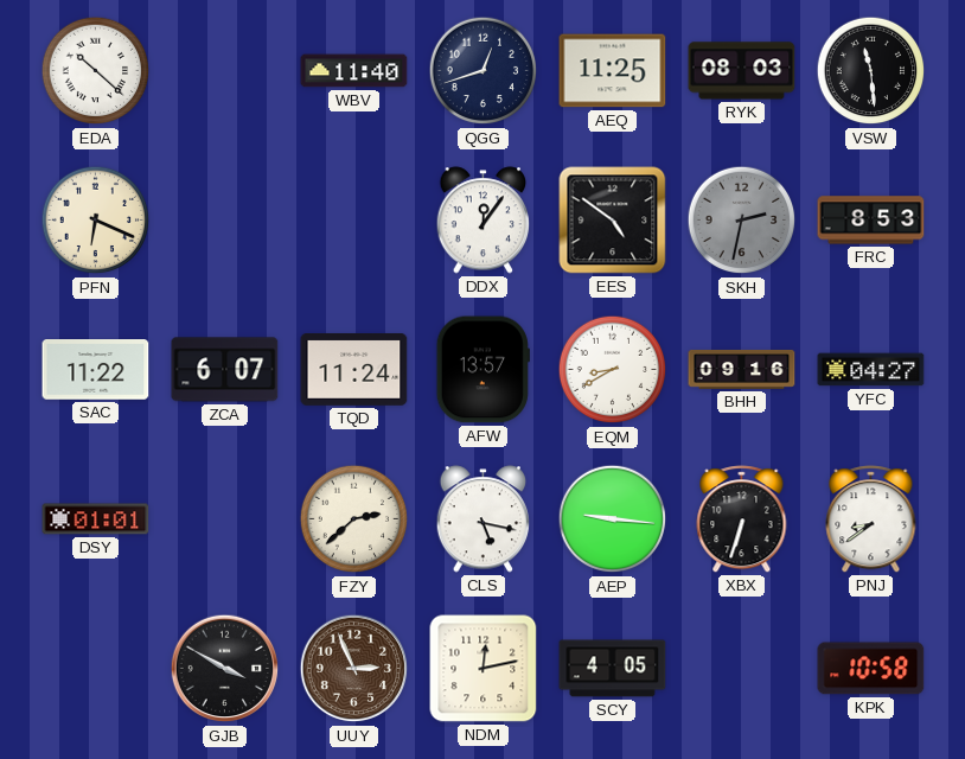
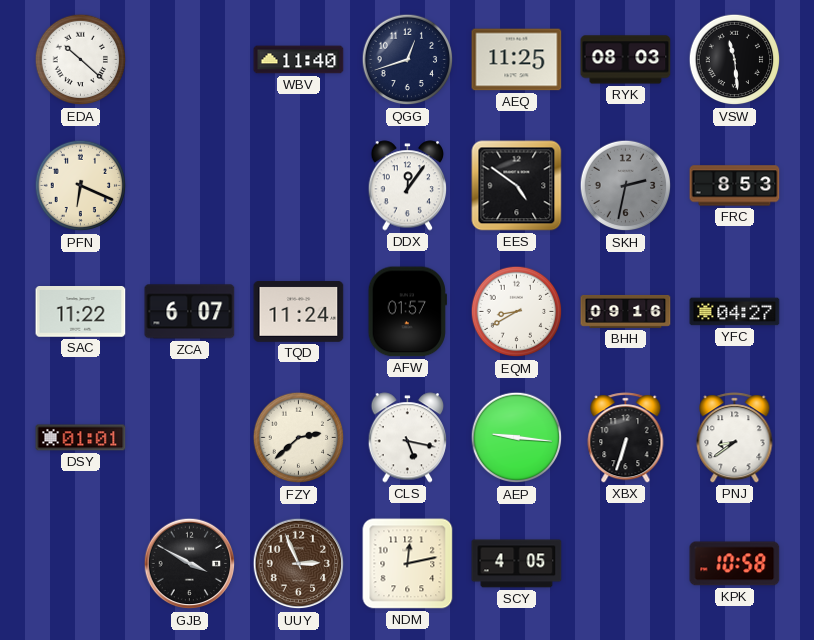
AFW: 13:57 -> 01:57 (407, 312)
